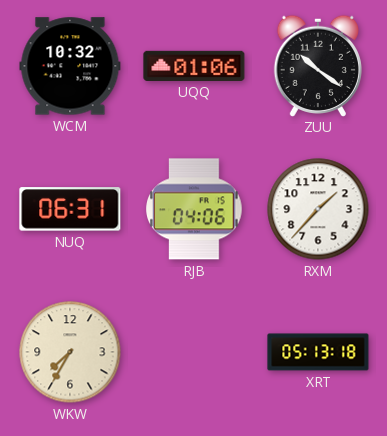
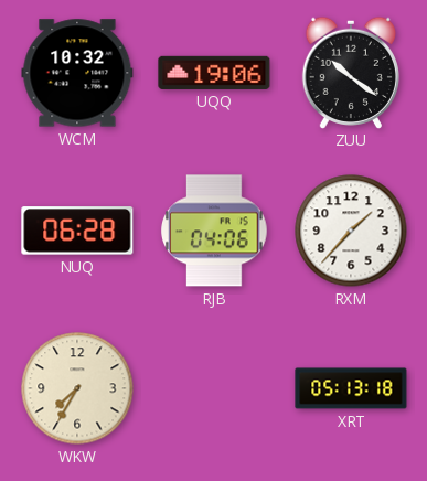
UQQ: 01:06 -> 19:06 (214, 73)
NUQ: 06:31 -> 06:28 (77, 231)
